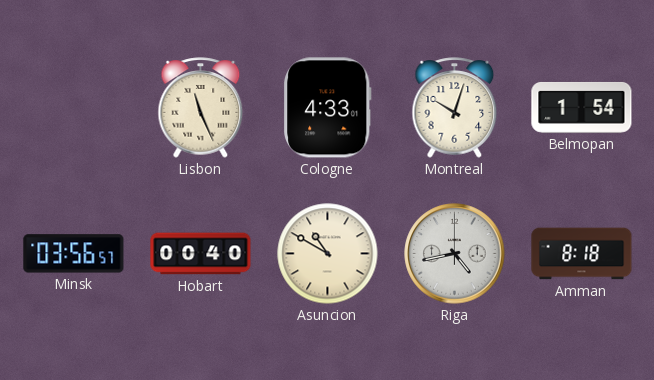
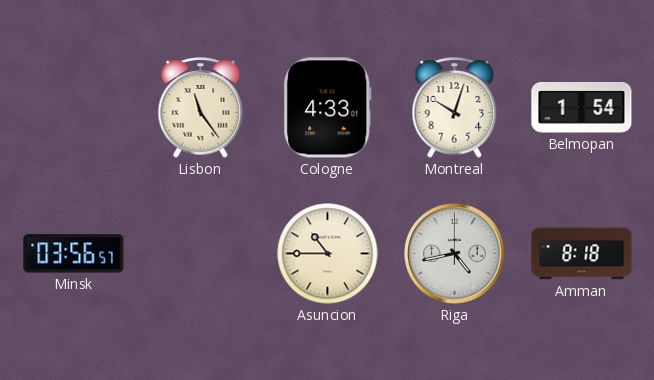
Lisbon: 11:26 -> 11:24 (201, 108)
Hobart: 00:40 -> none (201, 254)
Asuncion: 10:50 -> 10:45 (328, 254)
